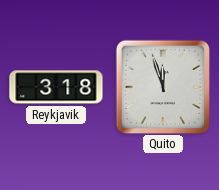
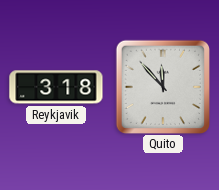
Quito: 11:57 -> 11:53 (162, 86)
